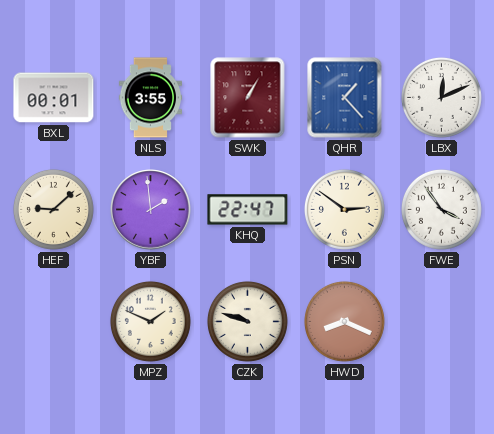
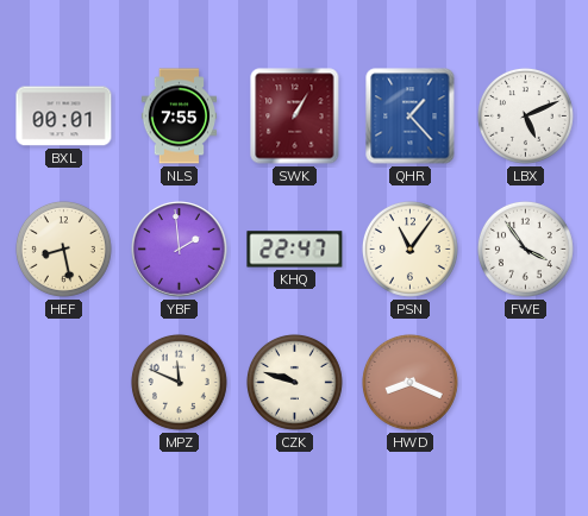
NLS: 3:55 -> 7:55 (180, 117)
LBX: 12:11 -> 5:11 (525, 115)
HEF: 9:08 -> 8:28 (63, 248)
PSN: 2:51 -> 11:06 (409, 248)
MPZ: 1:49 -> 11:49 (179, 382)
